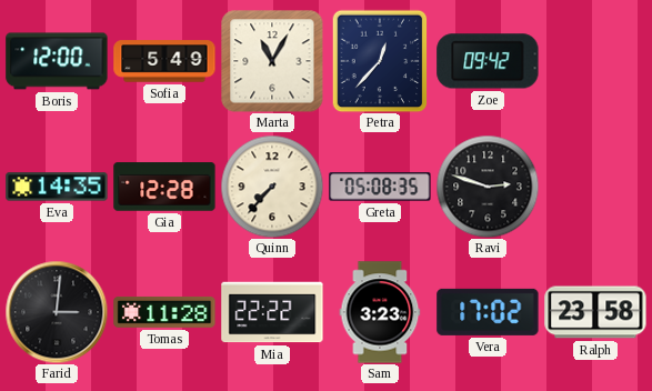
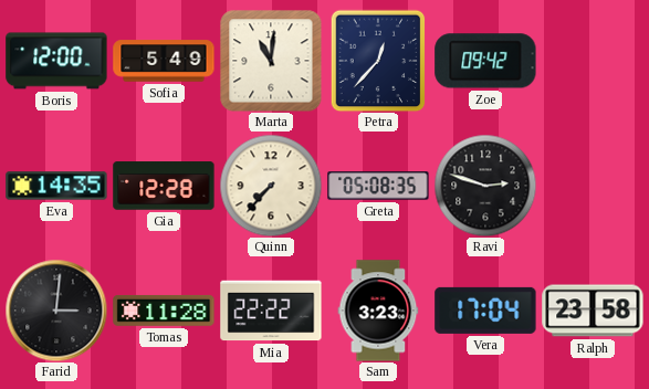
Marta: 11:05 -> 11:01 (271, 61)
Vera: 17:02 -> 17:04 (485, 311)
